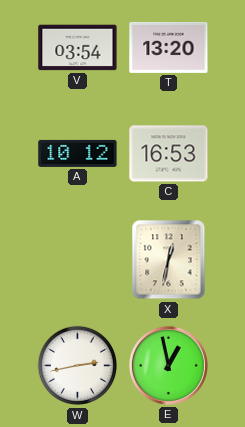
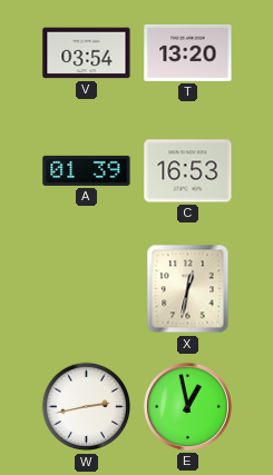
A: 10:12 -> 01:39 (87, 170)
